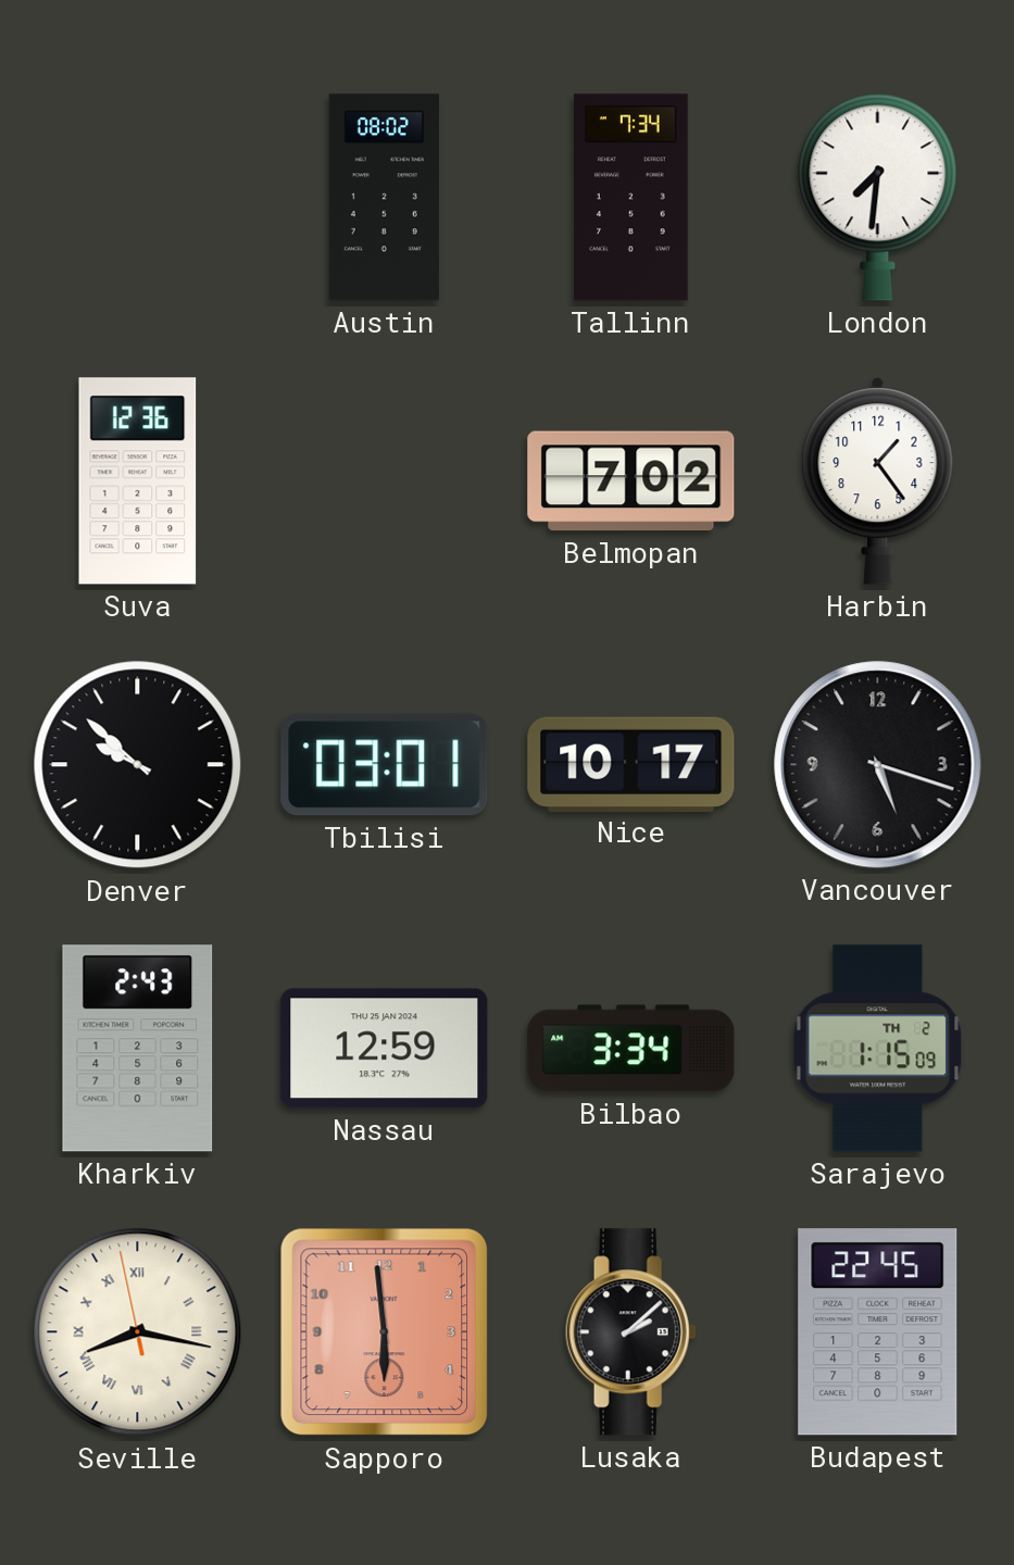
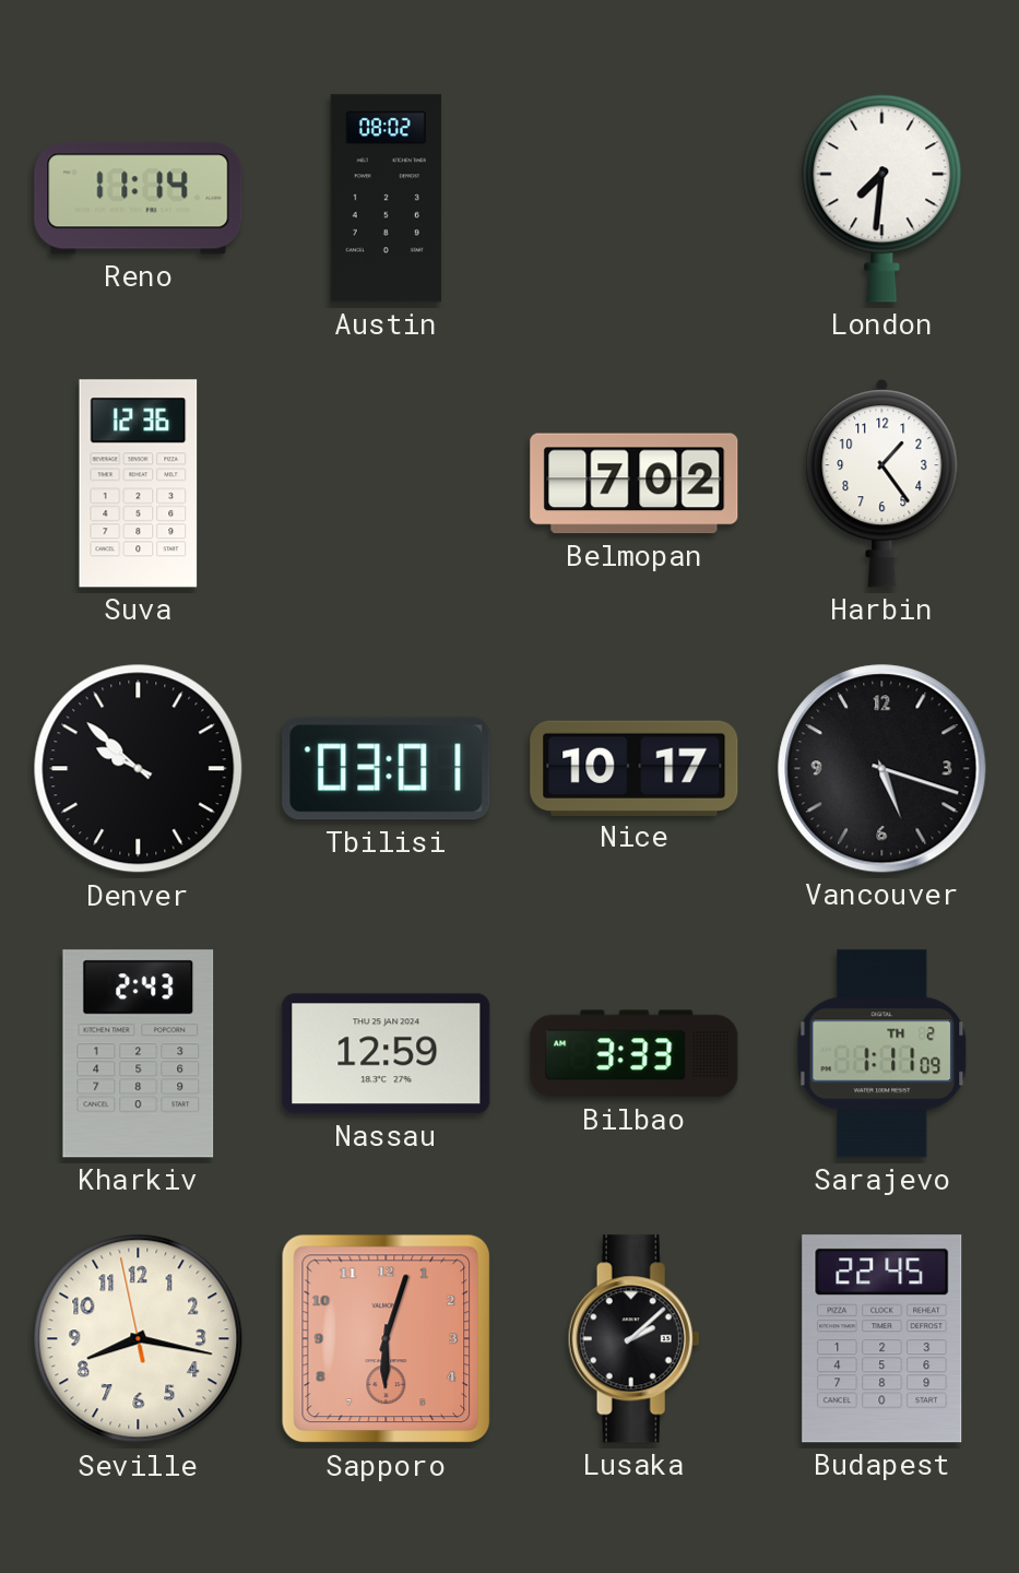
Reno: none -> 11:14 (139, 199)
Tallinn: 7:34 -> none (630, 198)
Bilbao: 3:34 -> 3:33 (635, 1054)
Sarajevo: 1:15 -> 1:11 (882, 1054)
Seville numerals: Roman -> Arabic (139, 1339)
Sapporo: 5:59 -> 6:03 (387, 1339)
